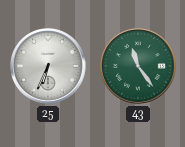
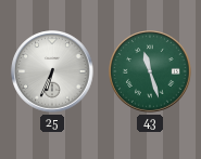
43: 11:24 -> 11:27 (150, 71)
